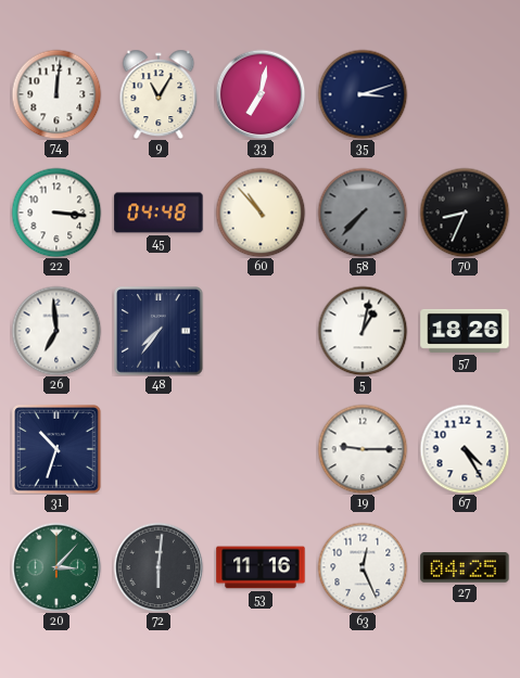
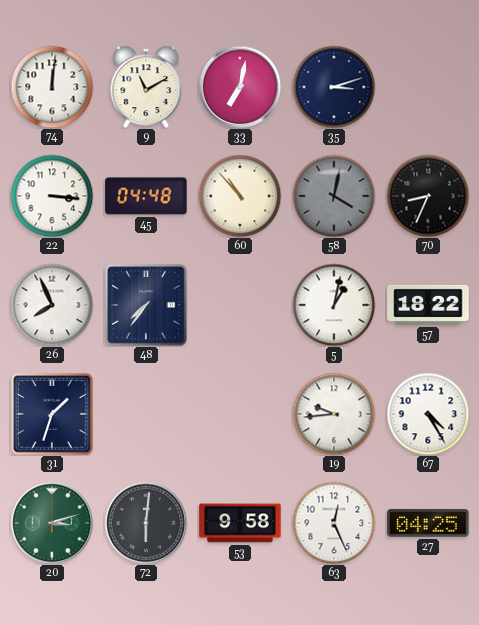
9: 11:05 -> 11:10 (146, 87)
58: 7:37 -> 4:02 (334, 196)
26: 6:59 -> 7:56 (52, 305)
57: 18:26 -> 18:22 (428, 305)
31: 10:33 -> 1:33 (52, 414)
19: 9:15 -> 9:44 (334, 414)
20: 3:07 -> 3:12 (52, 523)
53: 11:16 -> 9:58 (240, 523)
